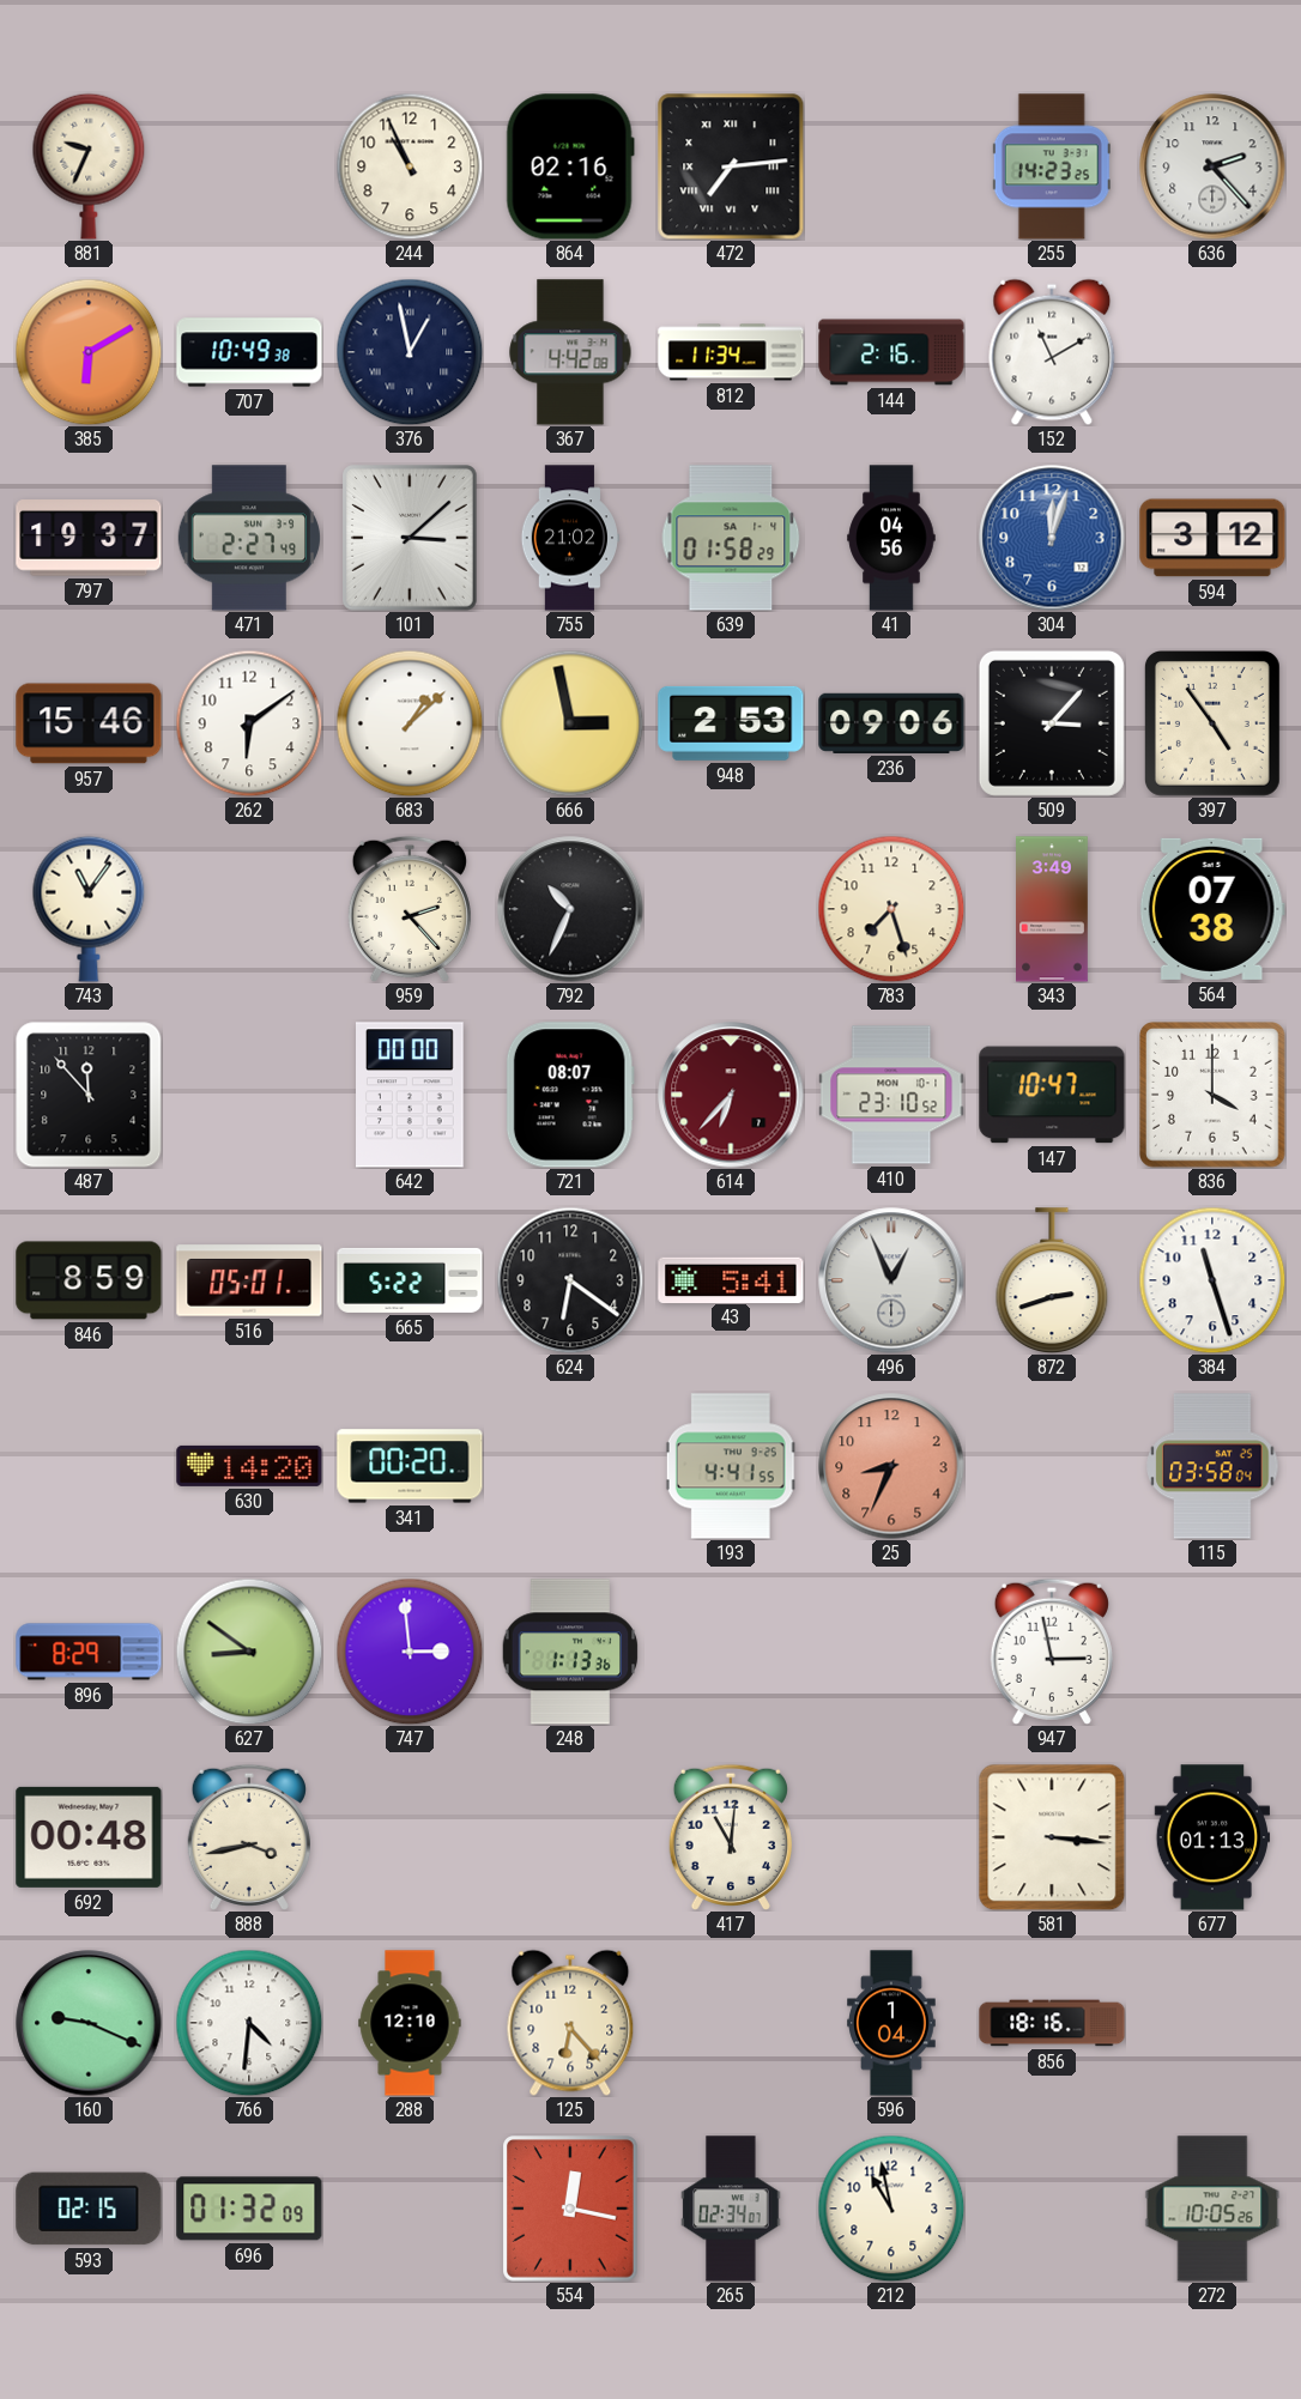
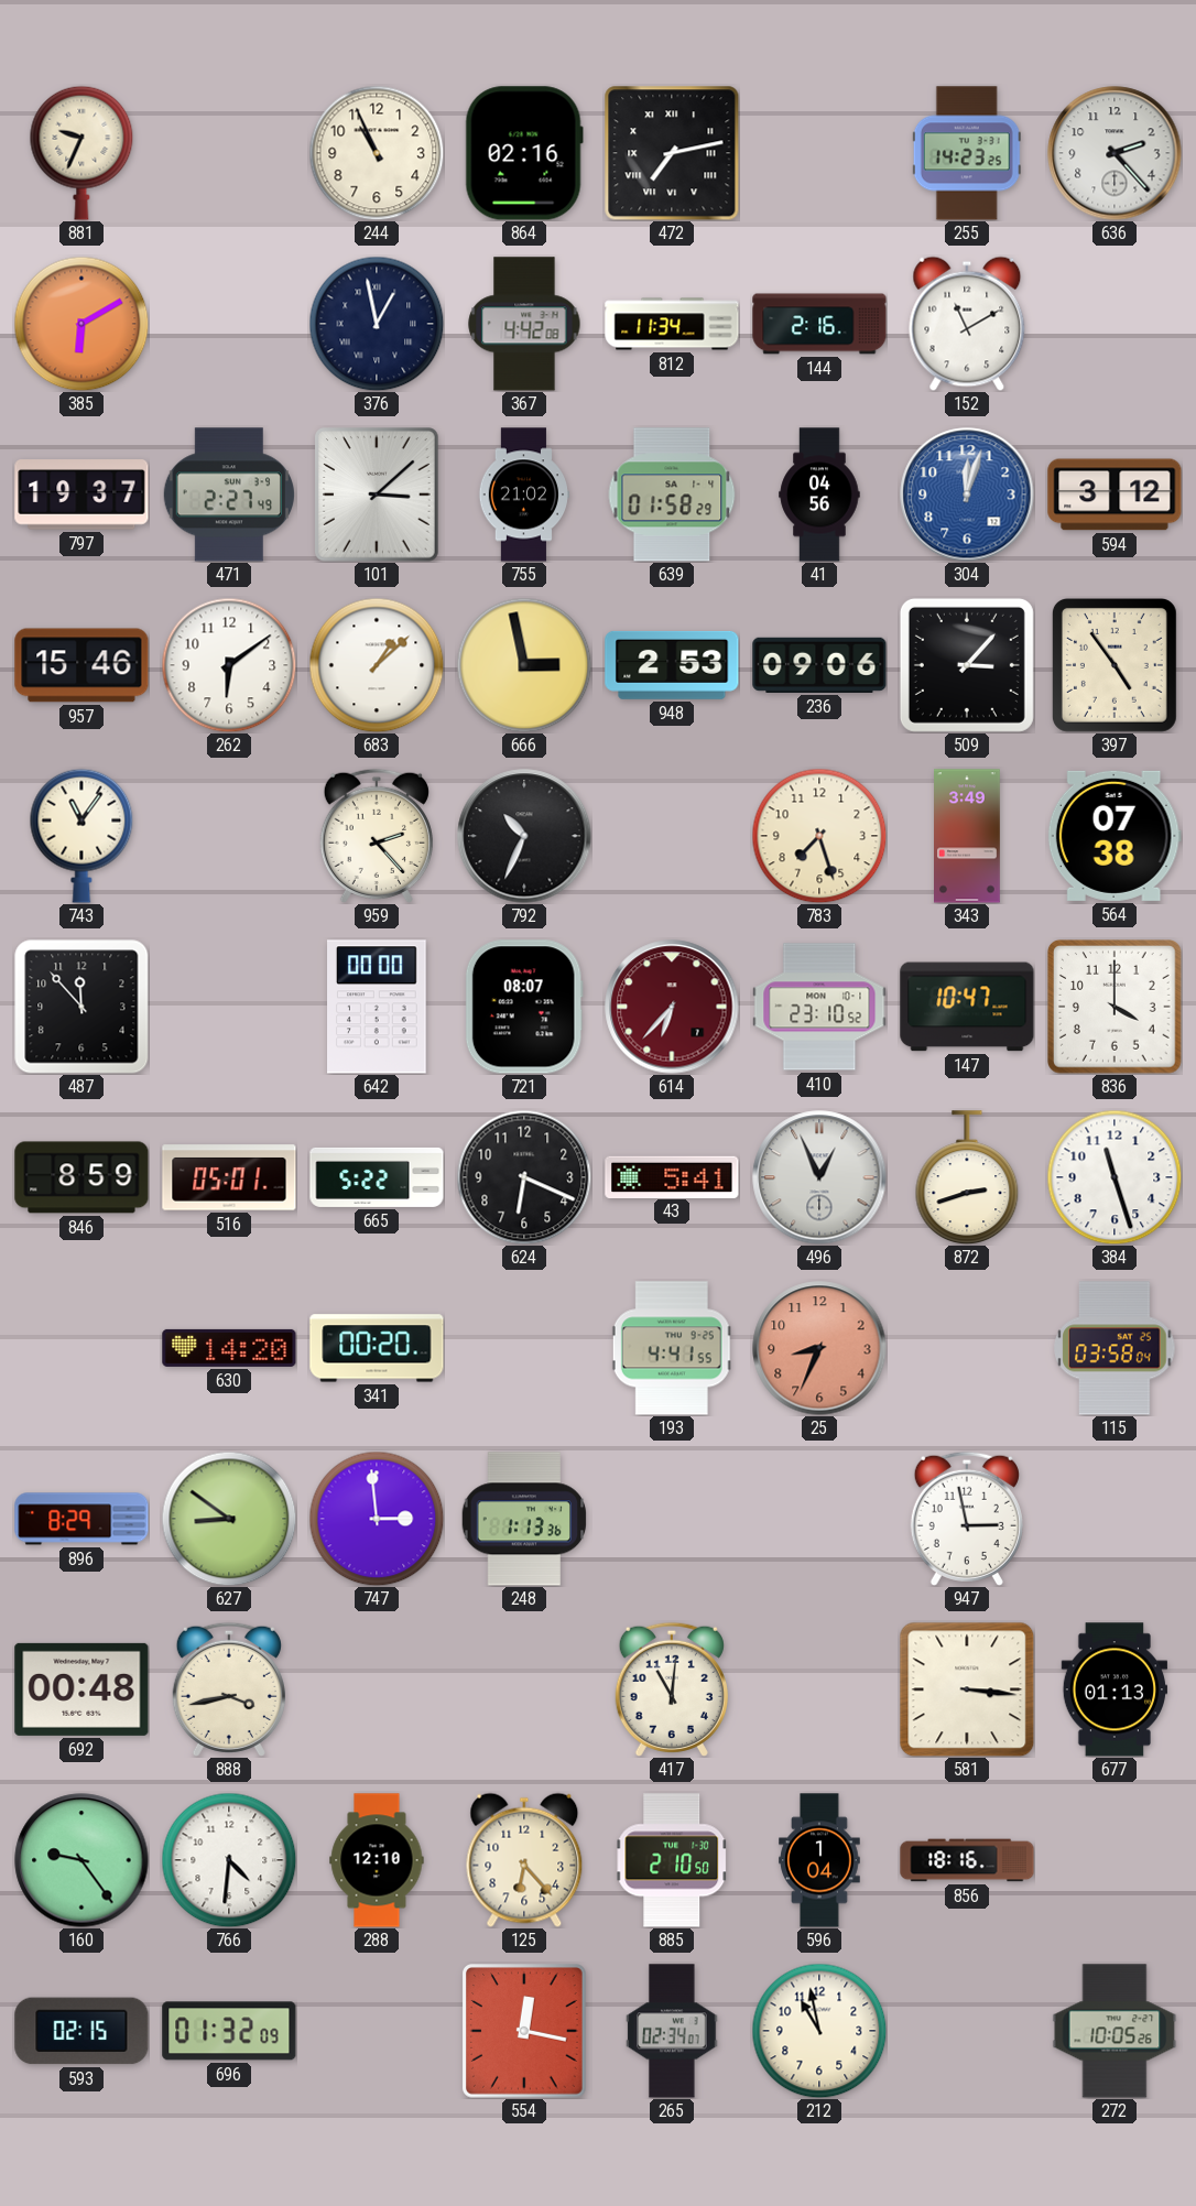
472: 7:14 -> 7:13 (672, 153)
707: 10:49 -> none (249, 352)
624: 6:21 -> 6:19 (524, 1177)
160: 9:19 -> 9:24 (81, 1860)
885: none -> 2:10 (672, 1860)
